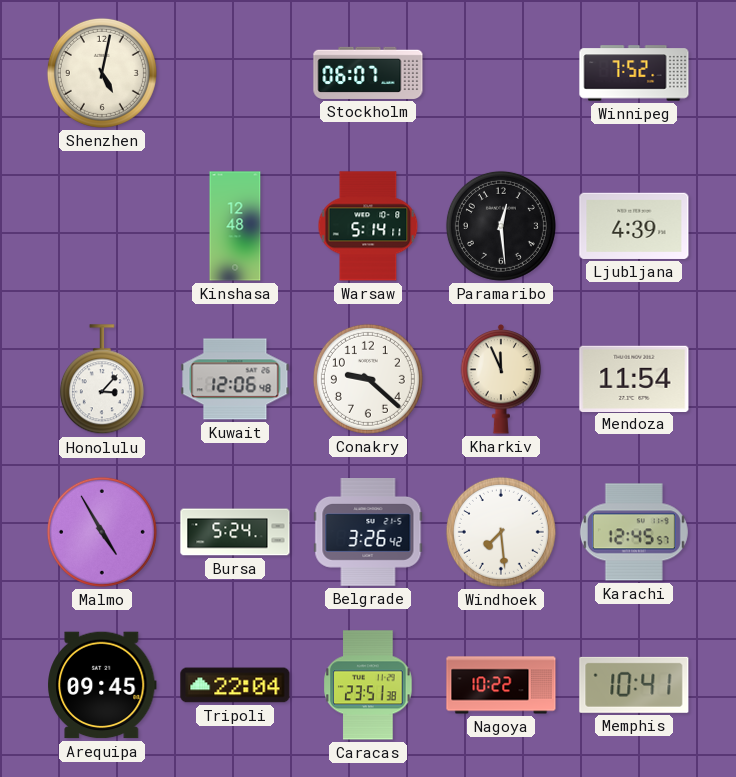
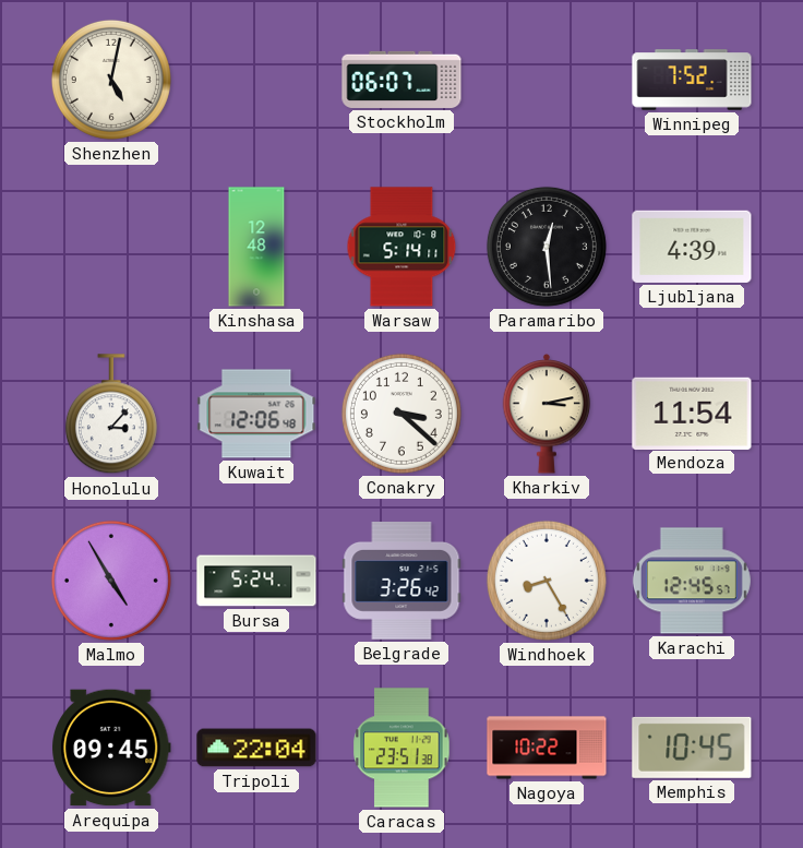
Conakry: 9:22 -> 3:22 (401, 414)
Kharkiv: 11:56 -> 3:13 (547, 414)
Windhoek: 7:29 -> 8:25 (547, 581)
Memphis: 10:41 -> 10:45 (692, 748)
